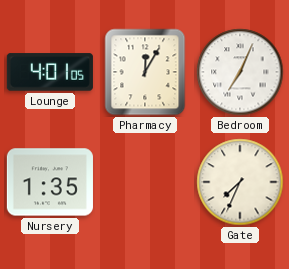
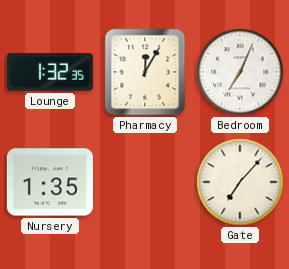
Lounge: 4:01 -> 1:32 (50, 72)
Gate: 7:34 -> 7:07 (240, 182)
